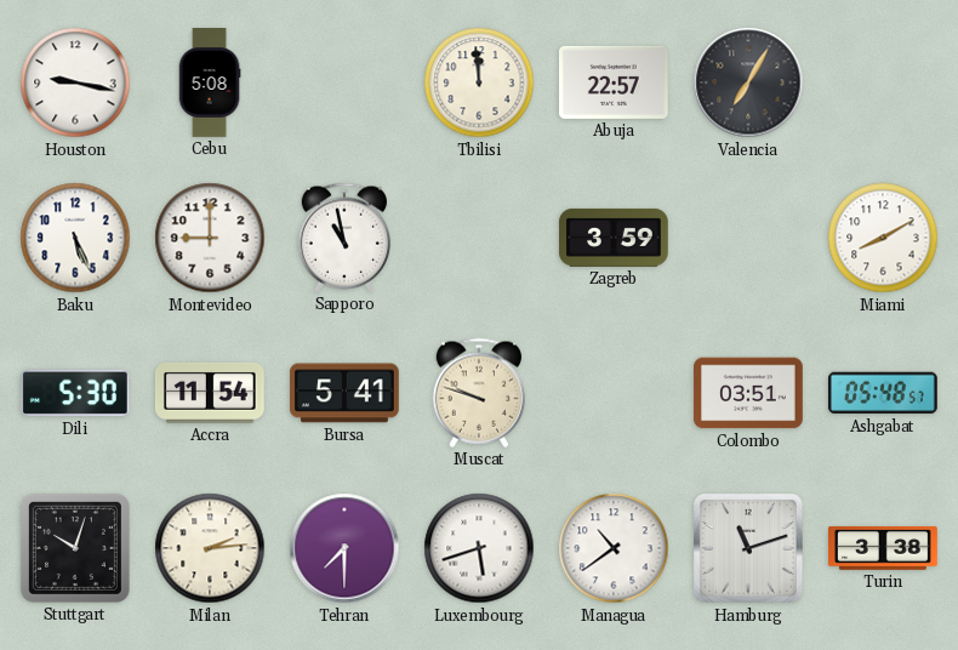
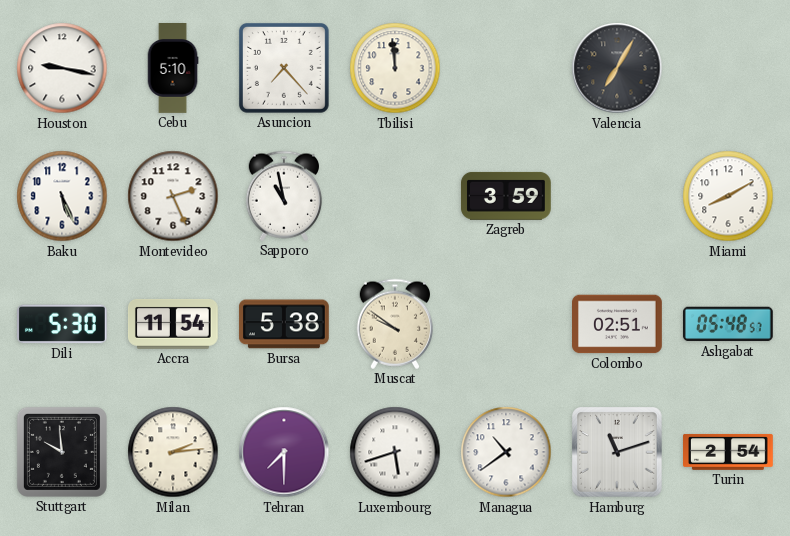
Cebu: 5:08 -> 5:10 (173, 68)
Asuncion: none -> 7:23 (284, 68)
Abuja: 22:57 -> none (614, 82)
Montevideo: 9:00 -> 2:26 (173, 196)
Bursa: 5:41 -> 5:38 (284, 324)
Muscat: 9:48 -> 9:51 (395, 324)
Colombo: 03:51 -> 02:51 (618, 324)
Stuttgart: 10:03 -> 9:59 (62, 452)
Turin: 3:38 -> 2:54 (729, 452)
